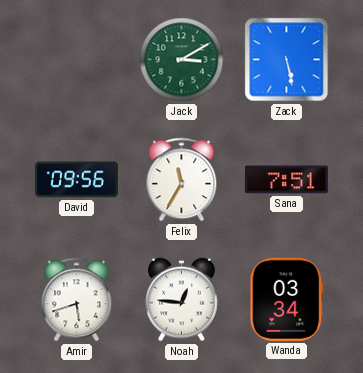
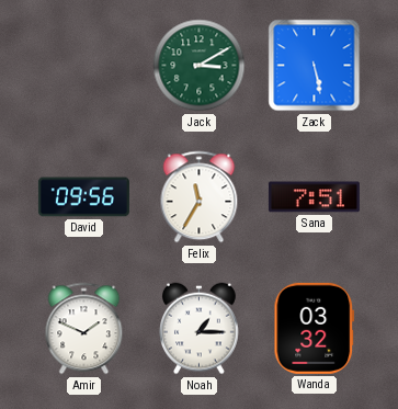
Amir: 5:42 -> 1:49 (84, 329)
Noah: 12:46 -> 1:15 (200, 329)
Wanda: 03:34 -> 03:32 (315, 328)
